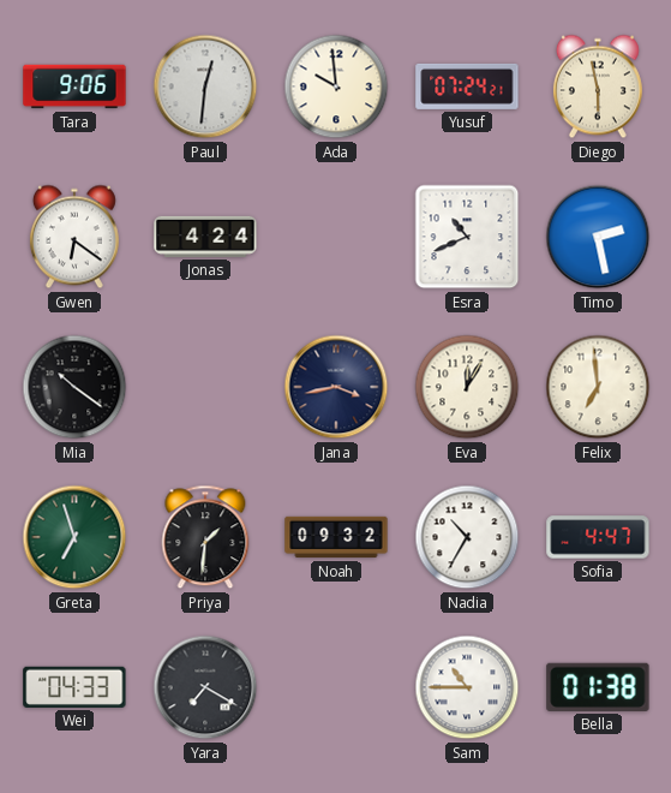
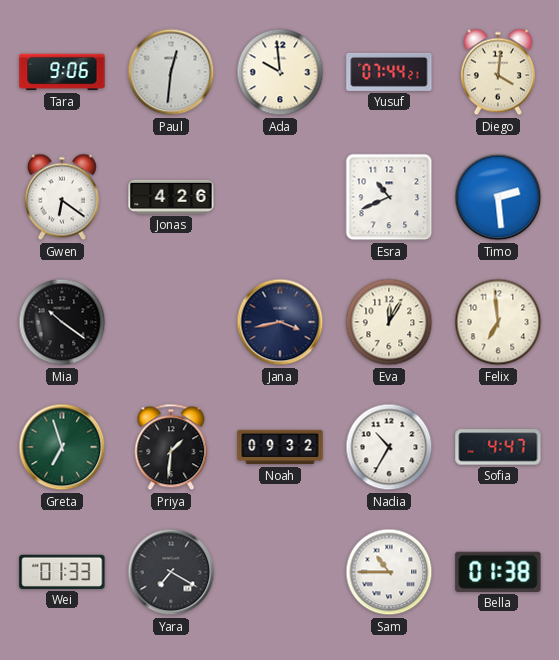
Yusuf: 07:24 -> 07:44 (389, 72)
Diego: 5:58 -> 4:01 (498, 72)
Jonas: 4:24 -> 4:26 (171, 197)
Timo: 2:28 -> 2:29 (498, 197)
Wei: 04:33 -> 01:33 (62, 572)
